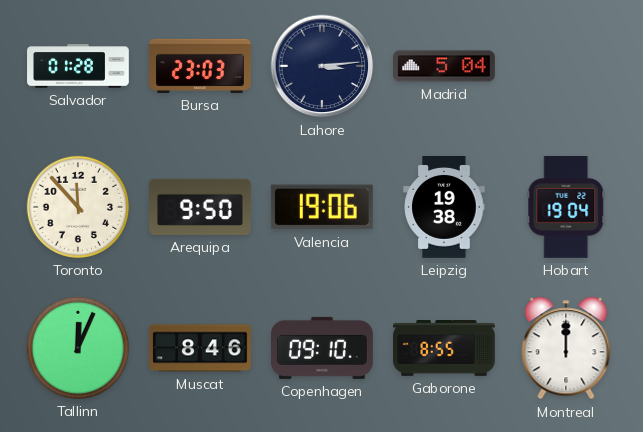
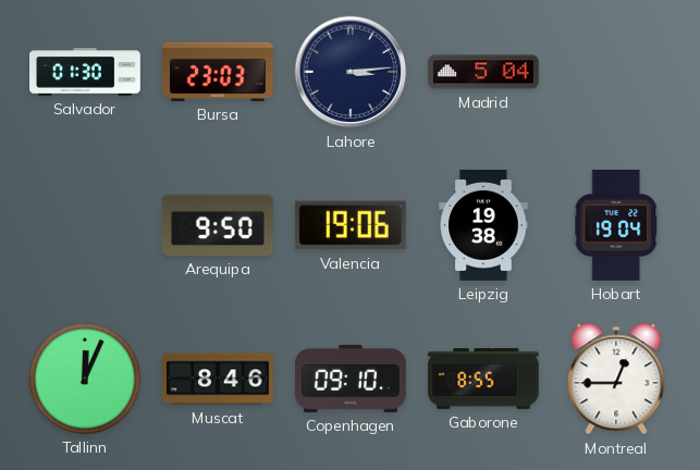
Salvador: 01:28 -> 01:30 (85, 72)
Toronto: 11:53 -> none (78, 207)
Montreal: 12:00 -> 12:45 (616, 379)
